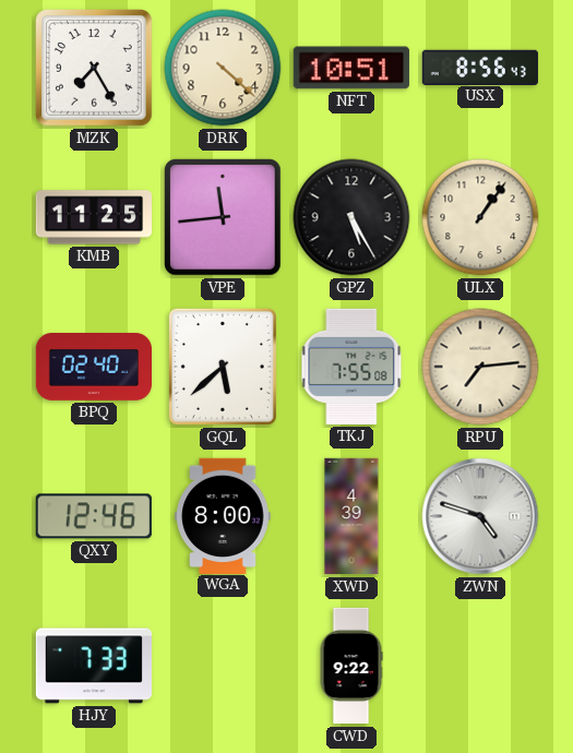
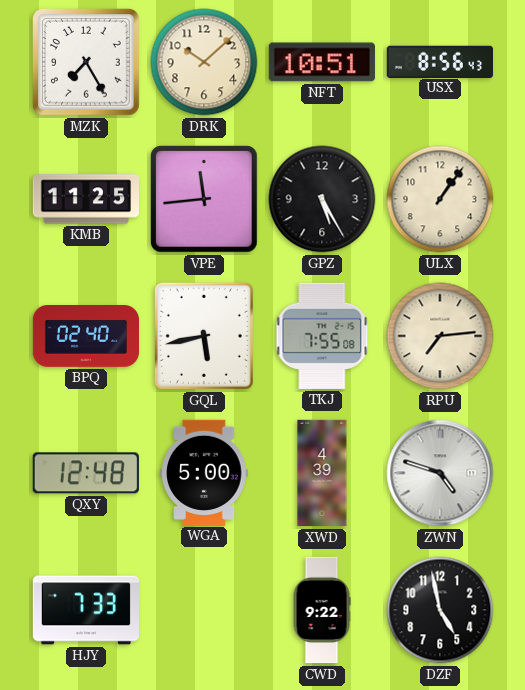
DRK: 4:22 -> 10:08 (204, 62)
GQL: 5:38 -> 5:43 (204, 336)
QXY: 12:46 -> 12:48 (86, 473)
WGA: 8:00 -> 5:00 (204, 472)
DZF: none -> 4:58 (440, 610)
